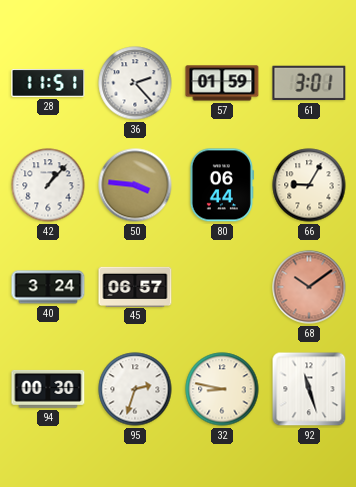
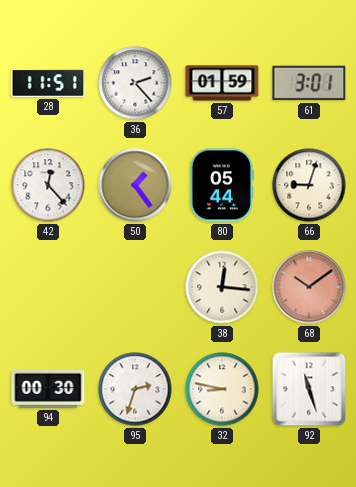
42: 1:07 -> 12:23 (48, 185)
50: 3:46 -> 1:24 (135, 185)
80: 06:44 -> 05:44 (222, 185)
66: 9:05 -> 9:03 (309, 185)
40: 3:24 -> none (48, 287)
45: 06:57 -> none (135, 286)
38: none -> 12:16 (222, 287)
